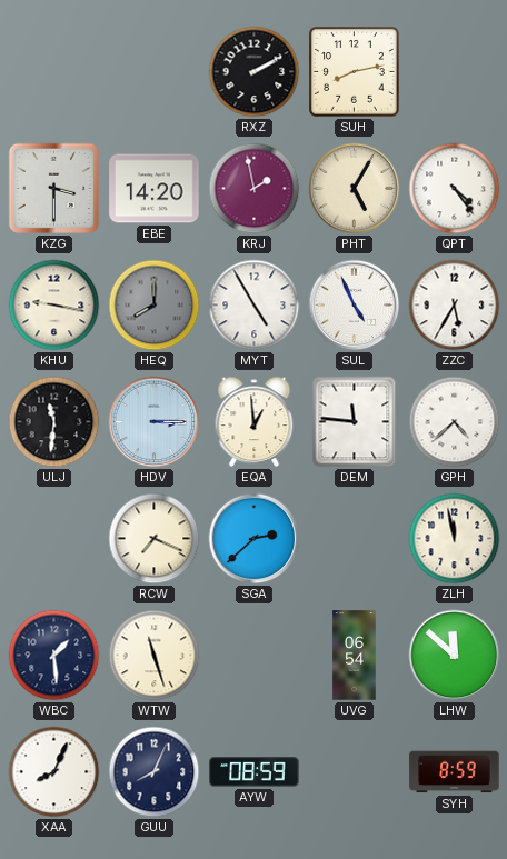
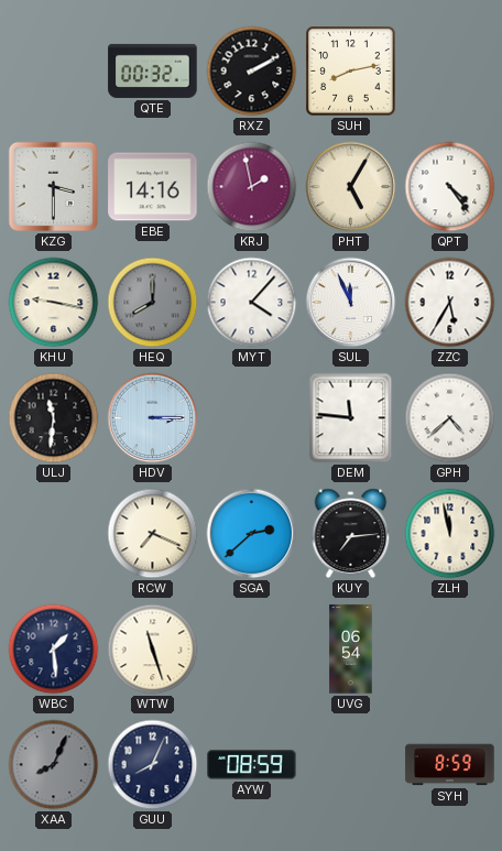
QTE: none -> 00:32 (153, 70)
EBE: 14:20 -> 14:16 (153, 187)
MYT: 4:55 -> 4:07 (252, 303)
SUL: 4:56 -> 11:56 (351, 303)
EQA: 12:59 -> none (255, 422)
KUY: none -> 7:14 (351, 534)
LHW: 11:52 -> none (455, 656)
XAA dial: white -> grey (54, 765)
